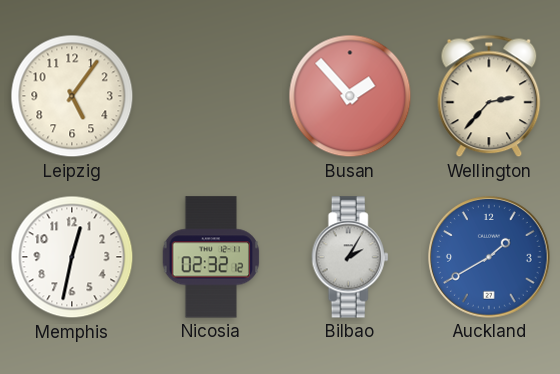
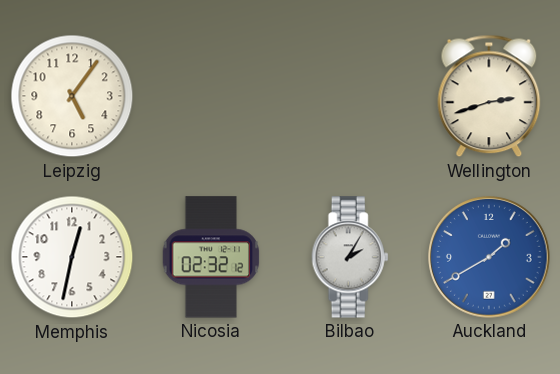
Busan: 1:53 -> none (350, 96)
Wellington: 2:37 -> 2:42 (489, 96)
